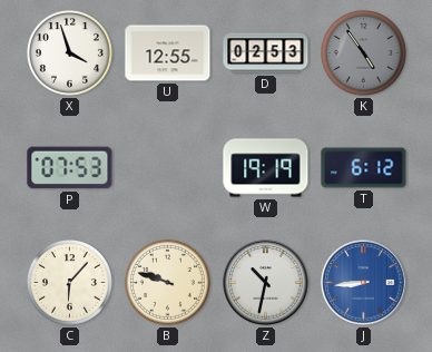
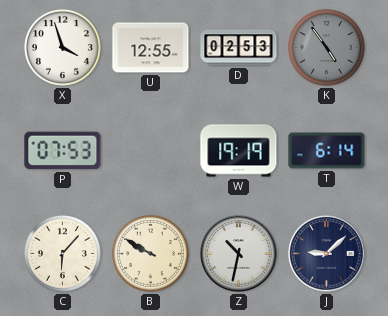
T: 6:12 -> 6:14 (327, 151)
B: 9:48 -> 9:50 (151, 254)
J: 8:44 -> 9:08 (327, 254)
J dial: blue -> navy (327, 254)
